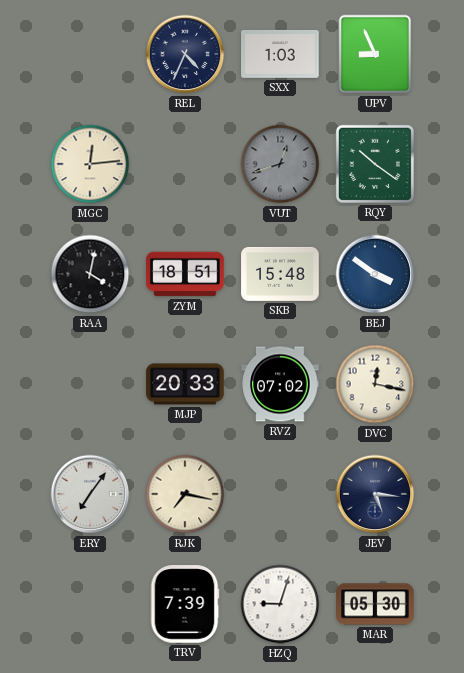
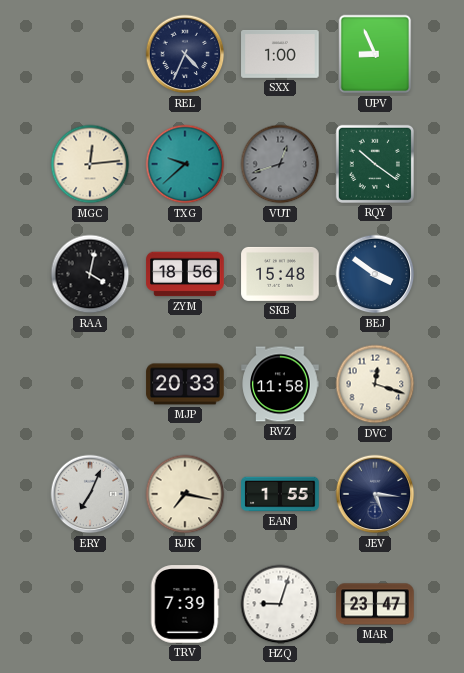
SXX: 1:03 -> 1:00 (280, 54)
TXG: none -> 9:38 (185, 164)
ZYM: 18:51 -> 18:56 (185, 274)
RVZ: 07:02 -> 11:58 (280, 384)
DVC: 12:17 -> 12:18 (375, 384)
ERY: 7:06 -> 7:04 (90, 494)
EAN: none -> 1:55 (280, 494)
MAR: 05:30 -> 23:47 (375, 604)
